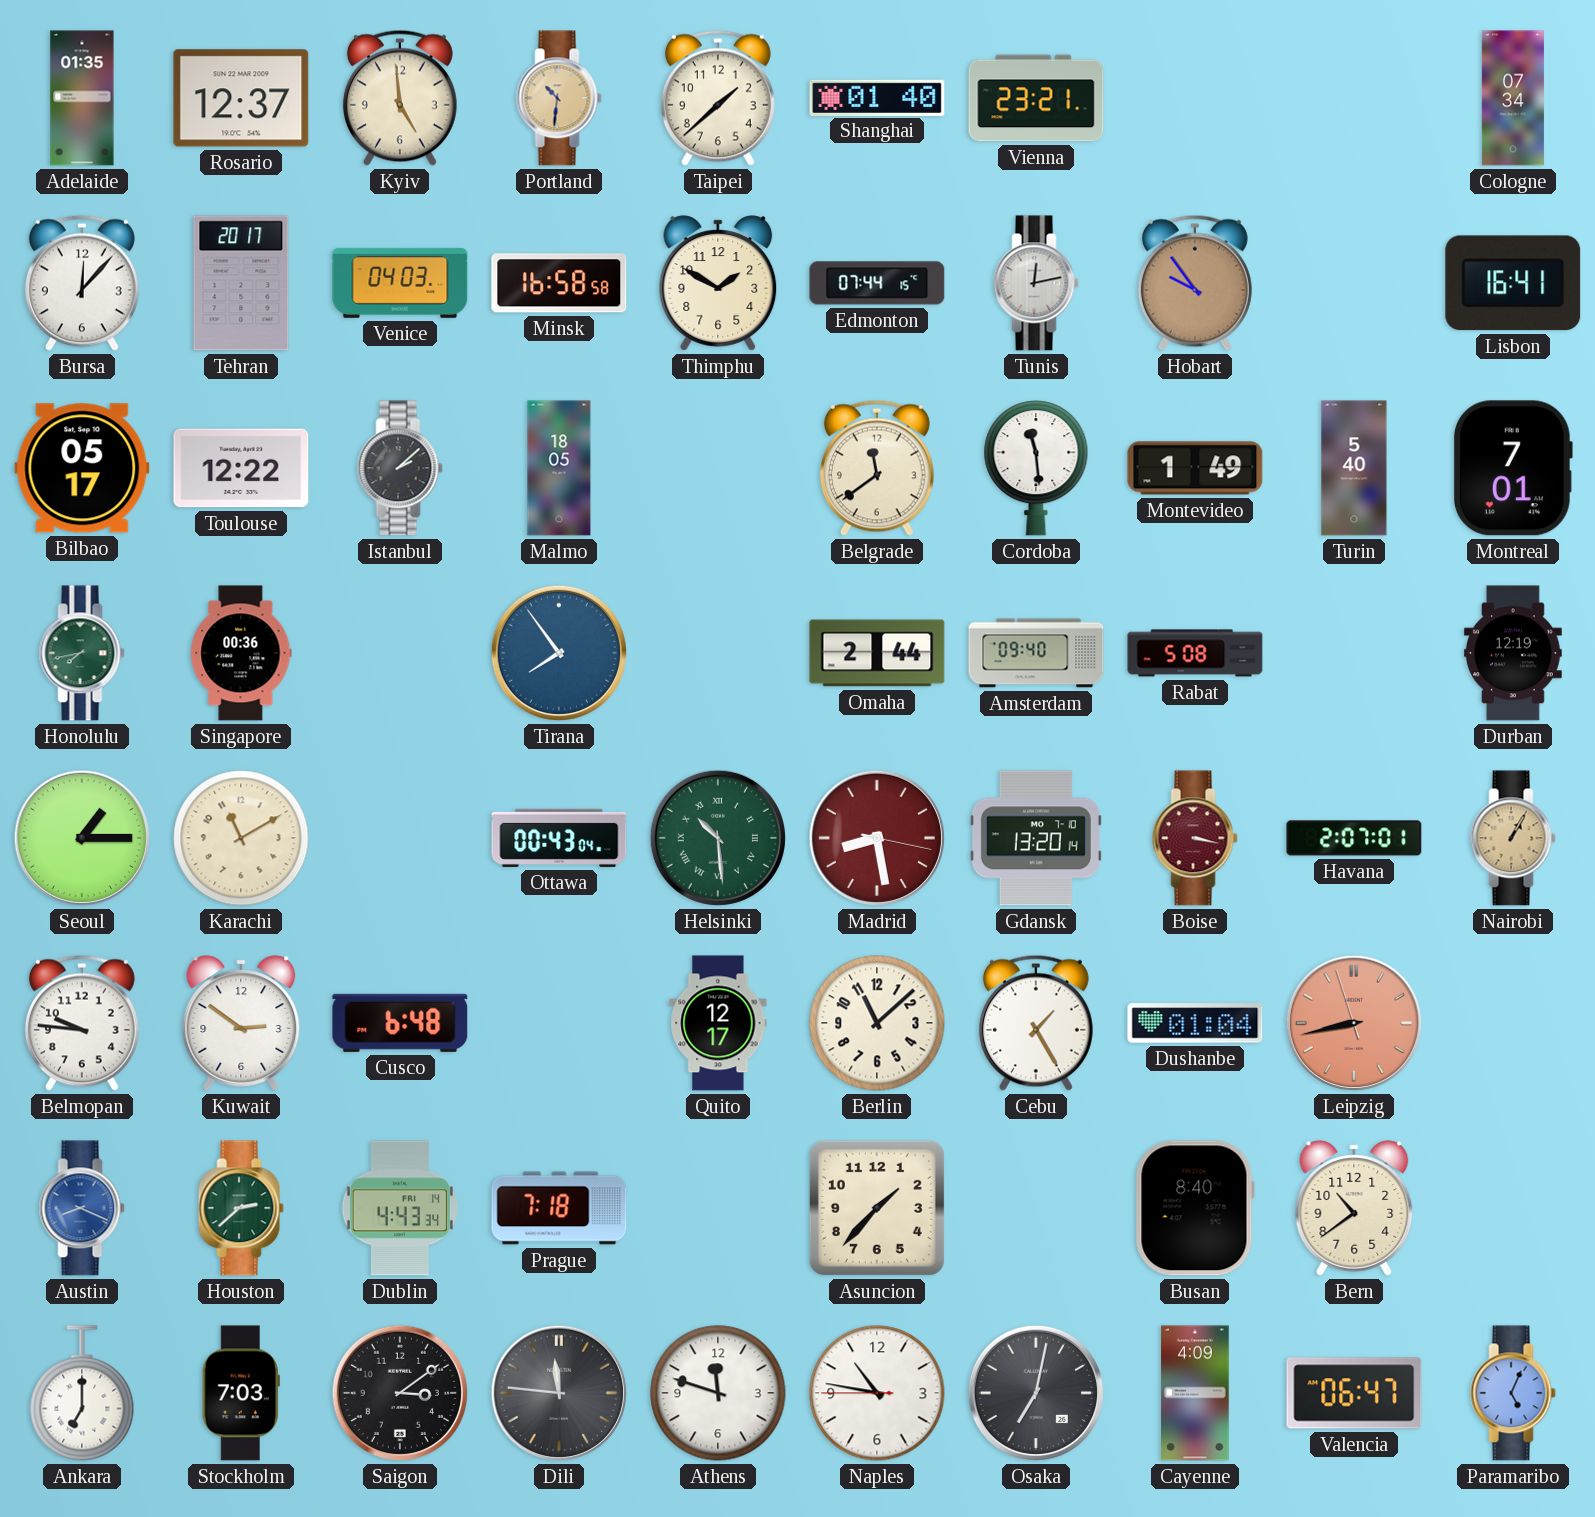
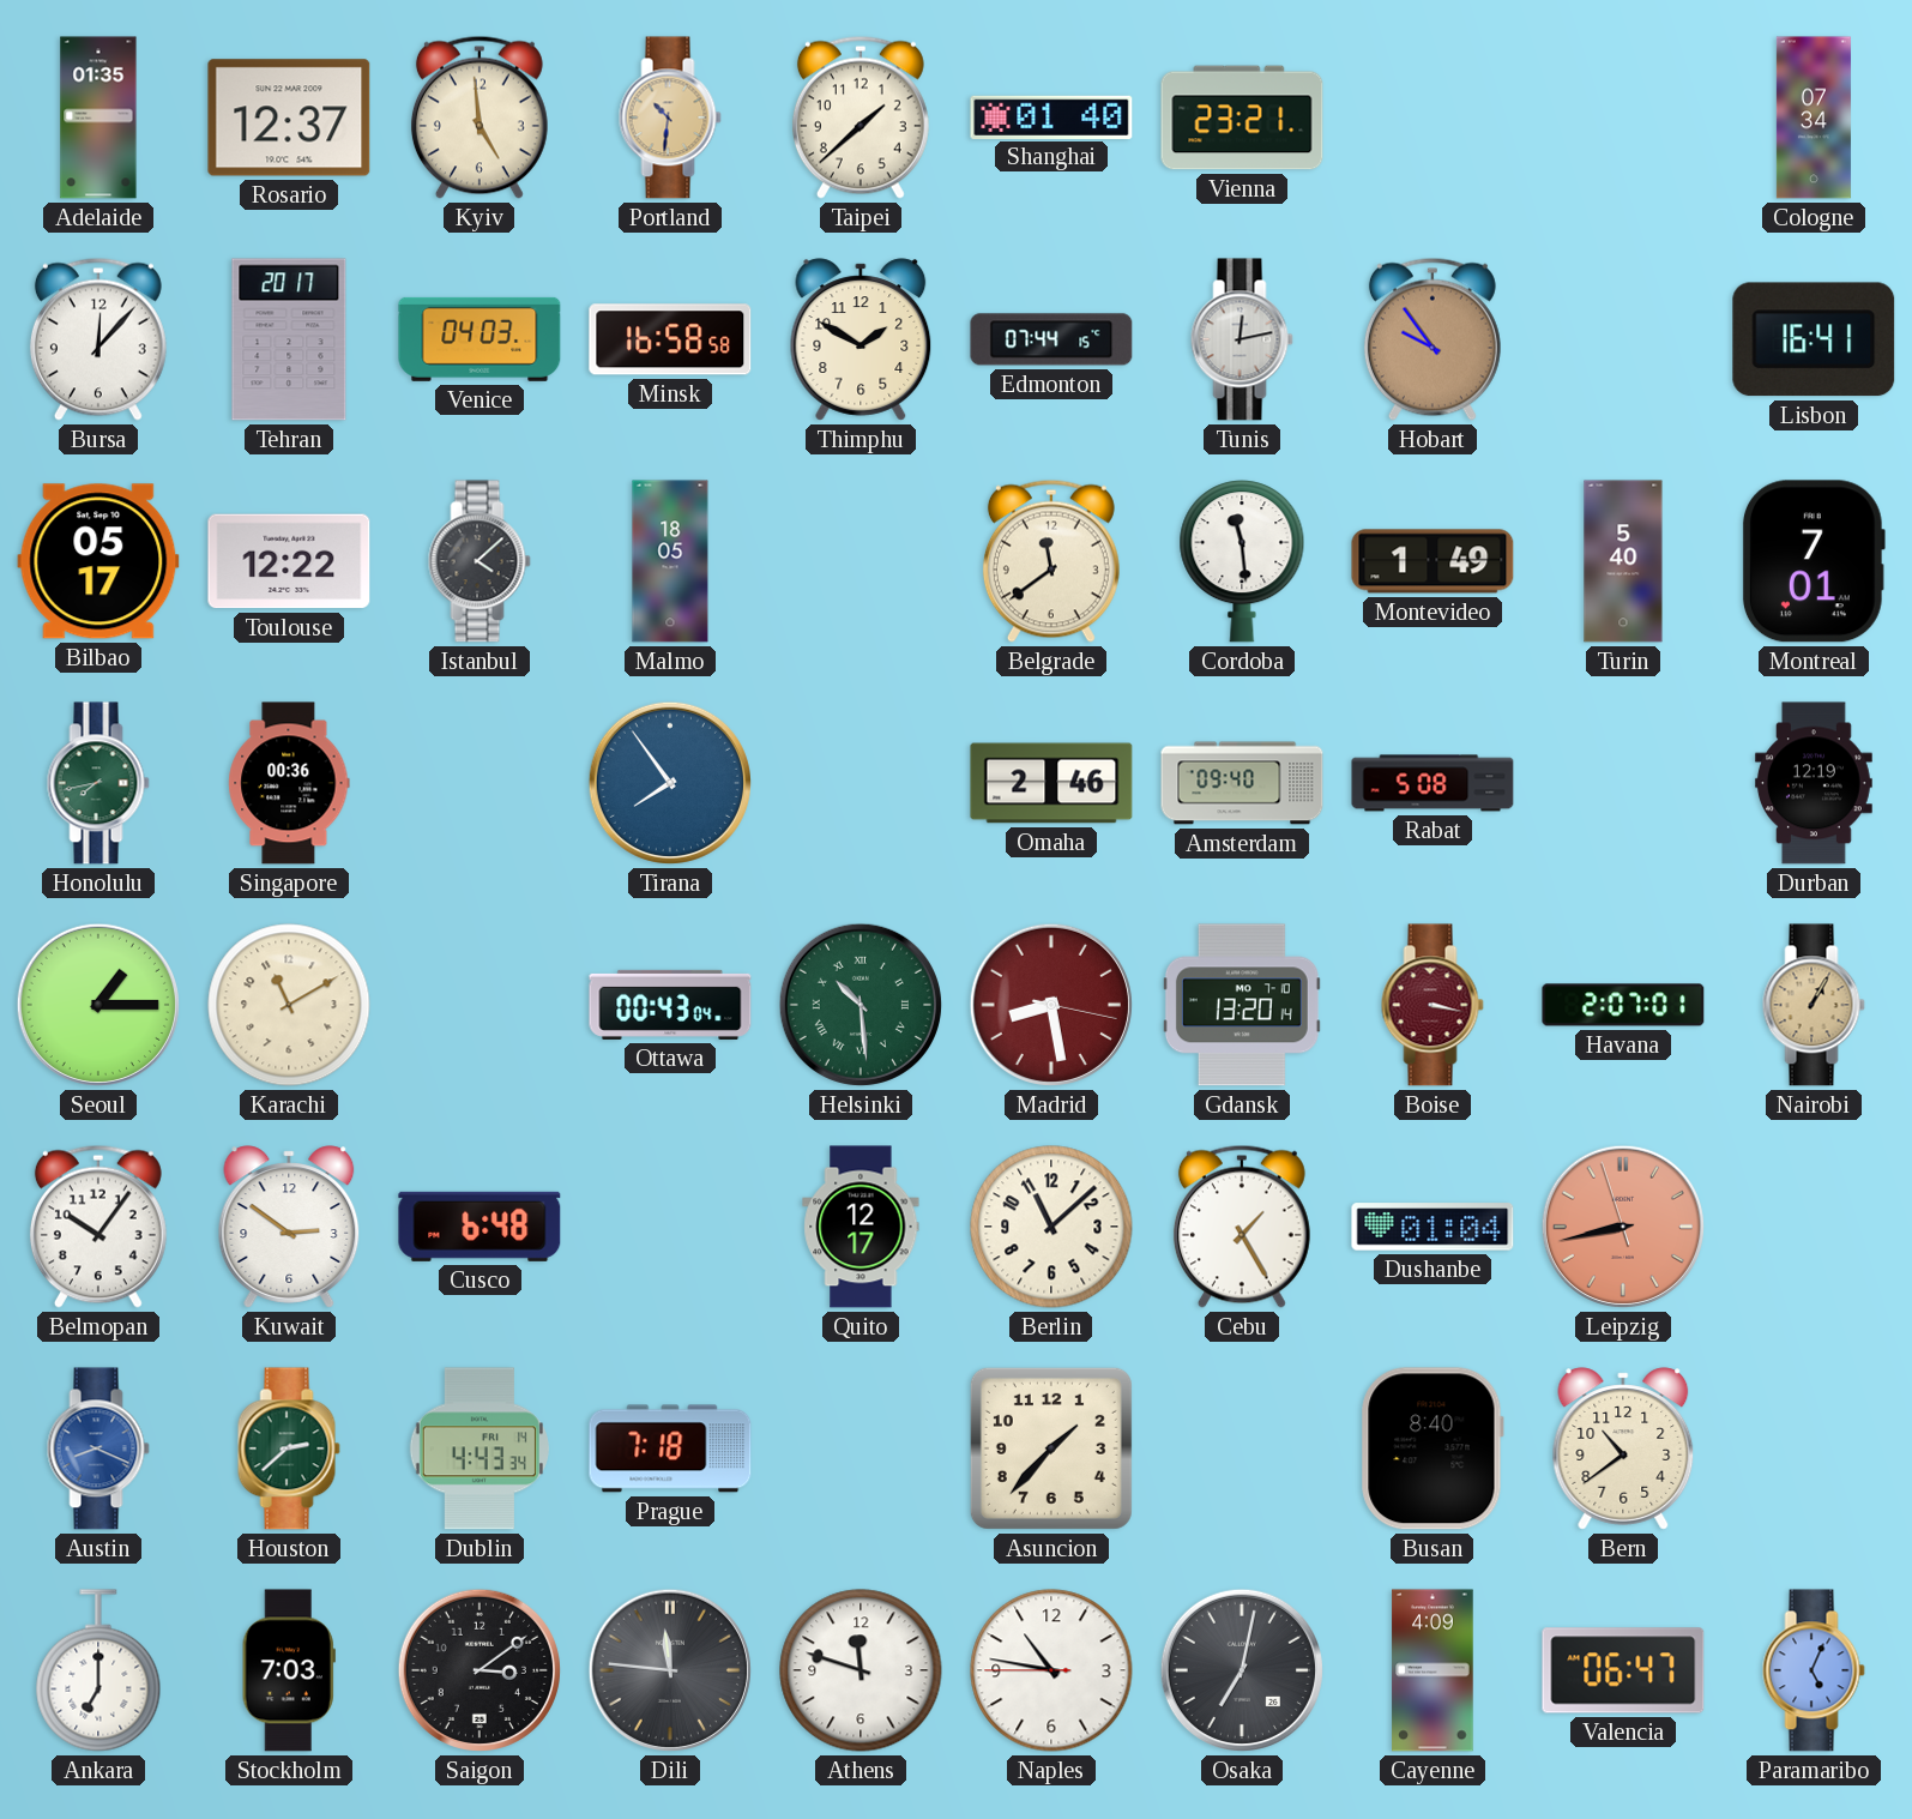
Istanbul: 2:08 -> 4:08 (479, 561)
Omaha: 2:44 -> 2:46 (1051, 783)
Belmopan: 9:46 -> 10:06 (98, 1227)
